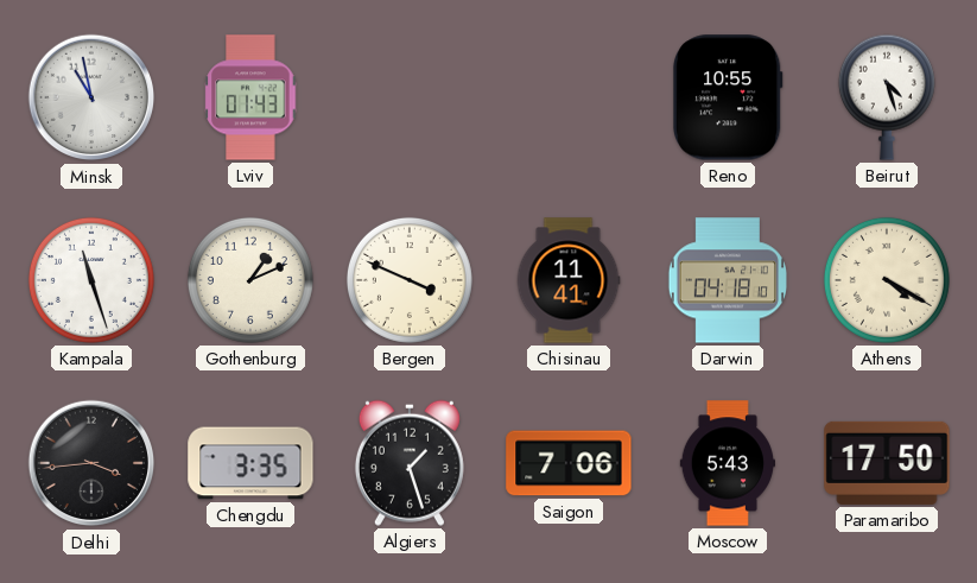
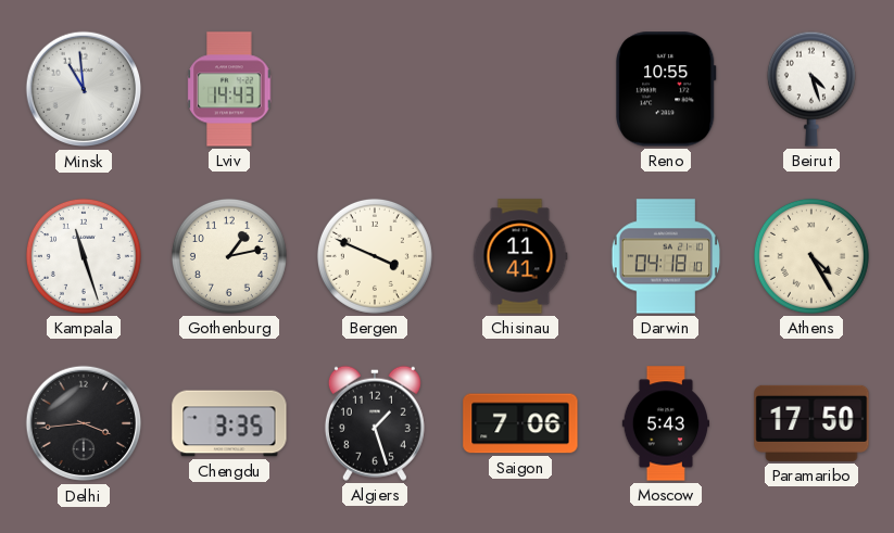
Minsk: 10:58 -> 10:59 (84, 89)
Lviv: 01:43 -> 14:43 (229, 89)
Gothenburg: 1:11 -> 1:13 (229, 256)
Athens: 4:20 -> 4:25 (811, 256)
